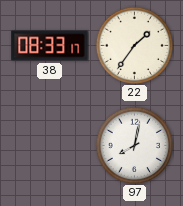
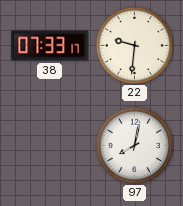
38: 08:33 -> 07:33 (50, 46)
22: 1:36 -> 9:31 (134, 45)
